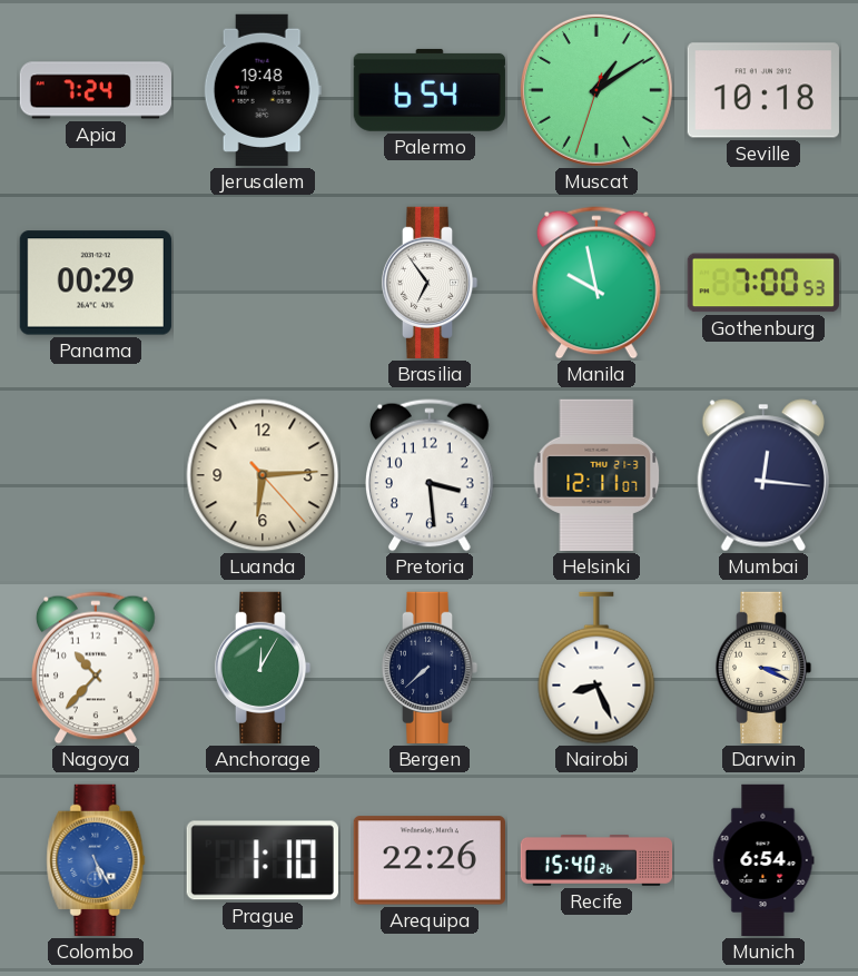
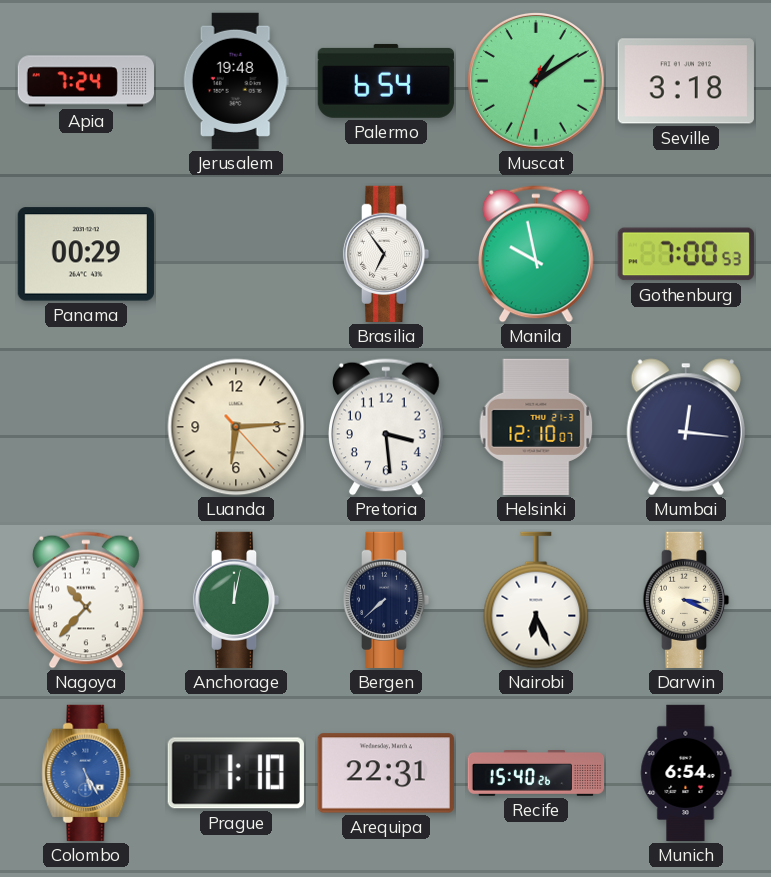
Seville: 10:18 -> 3:18 (686, 81)
Helsinki: 12:11 -> 12:10 (536, 427)
Anchorage: 12:05 -> 12:02 (236, 600)
Nairobi: 8:26 -> 6:26 (536, 600)
Arequipa: 22:26 -> 22:31 (386, 773)
